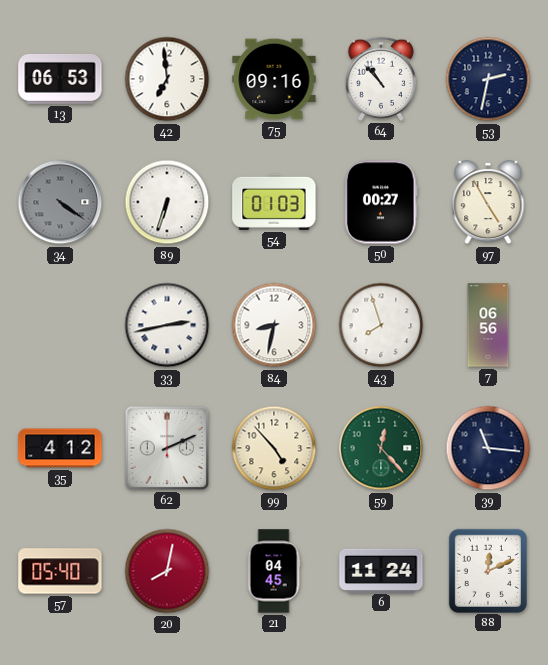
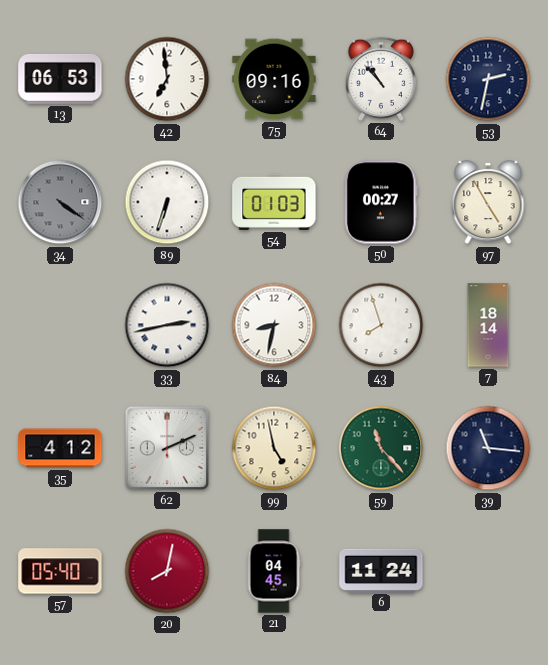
7: 06:56 -> 18:14 (488, 325)
99: 4:53 -> 4:58 (274, 448)
59: 12:23 -> 11:23 (381, 448)
88: 12:11 -> none (488, 570)
